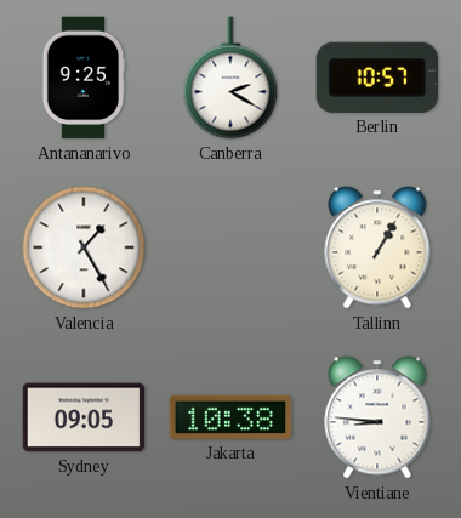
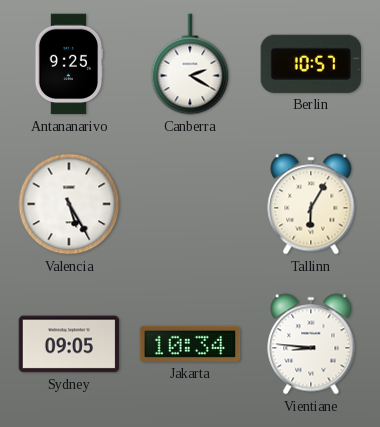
Valencia: 1:25 -> 5:25 (69, 204)
Tallinn: 1:05 -> 6:05 (311, 204)
Jakarta: 10:38 -> 10:34 (190, 344)
